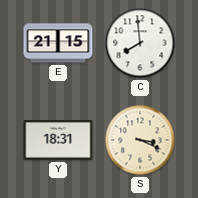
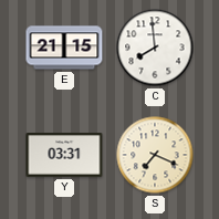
Y: 18:31 -> 03:31 (64, 156)
S: 3:19 -> 7:19 (155, 155)
